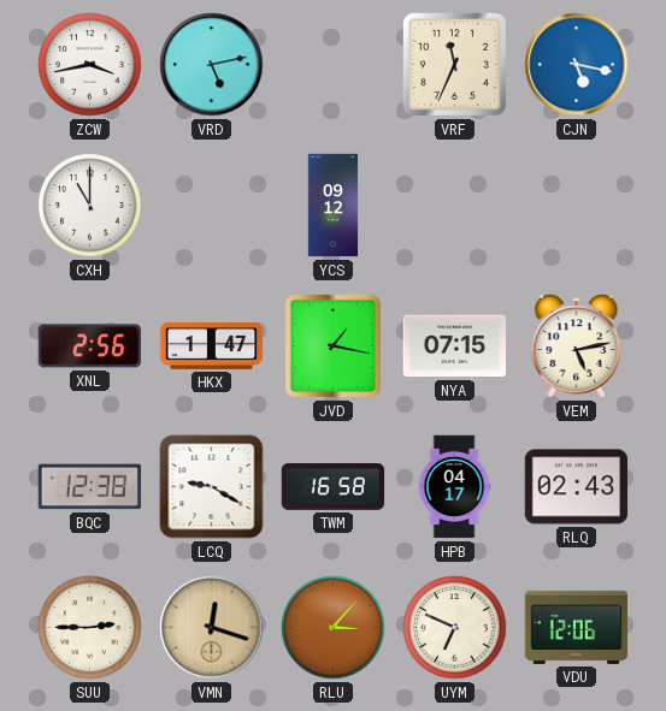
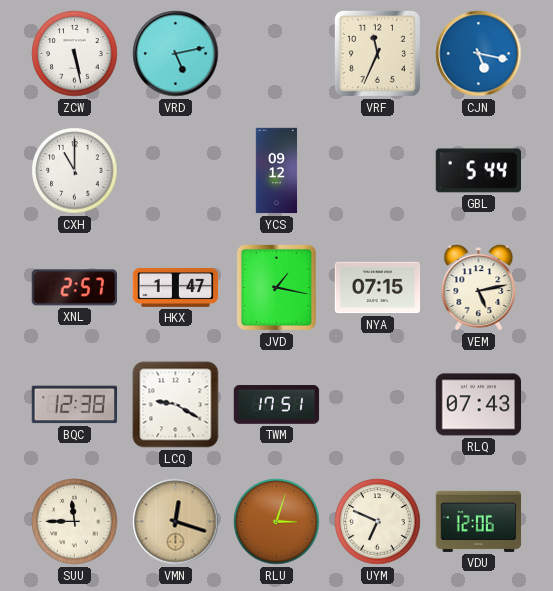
ZCW: 3:43 -> 5:28 (75, 54)
GBL: none -> 5:44 (478, 171)
XNL: 2:56 -> 2:57 (74, 288)
TWM: 16:58 -> 17:51 (277, 405)
HPB: 04:17 -> none (454, 487)
RLQ: 02:43 -> 07:43 (479, 405)
SUU: 2:45 -> 11:45 (75, 522)
RLU: 3:07 -> 3:03 (277, 522)
